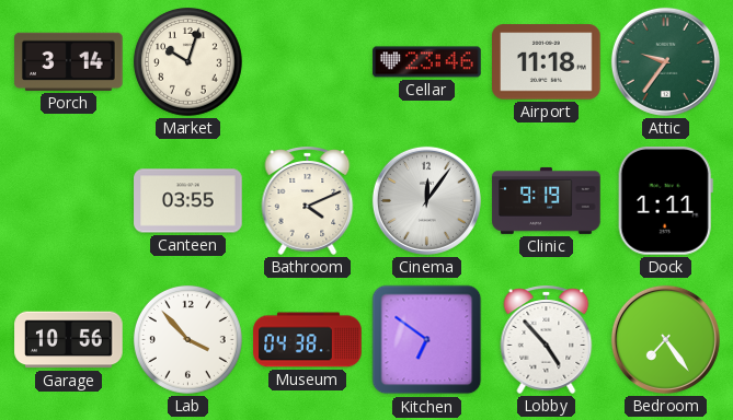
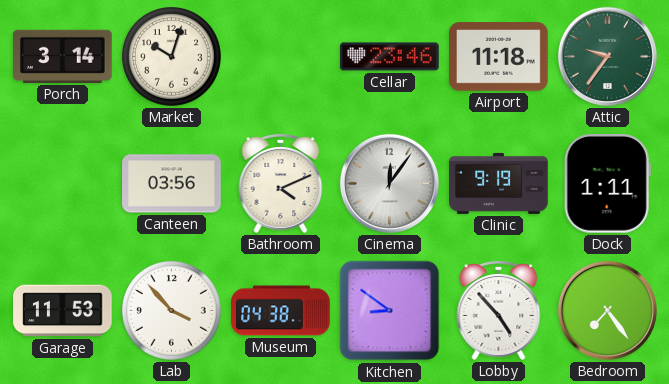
Canteen: 03:55 -> 03:56 (172, 184)
Garage: 10:56 -> 11:53 (63, 311)
Kitchen: 6:51 -> 8:51 (390, 311)
